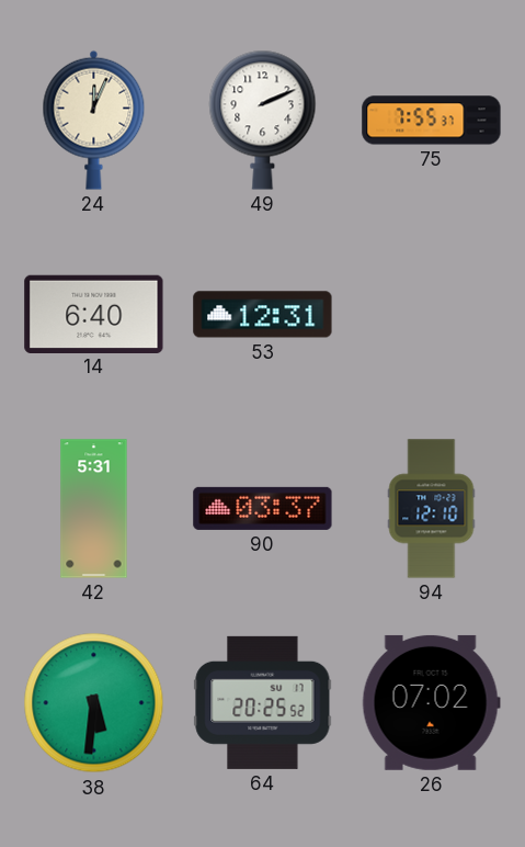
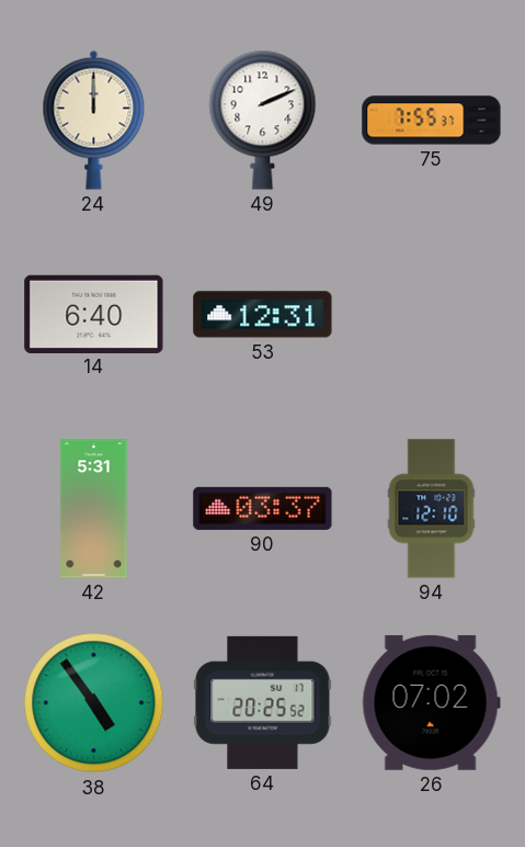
24: 12:04 -> 12:00 (94, 120)
38: 5:31 -> 4:54 (94, 703)
